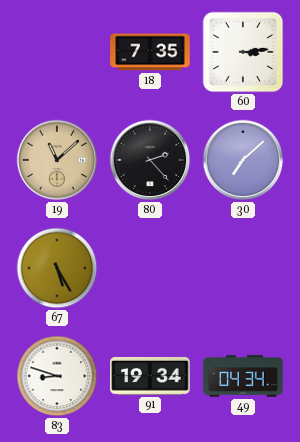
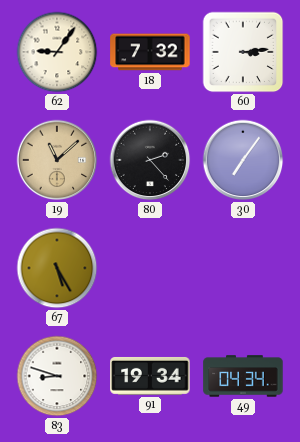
62: none -> 9:06 (57, 52)
18: 7:35 -> 7:32 (150, 52)
30: 7:08 -> 7:06 (243, 160)
